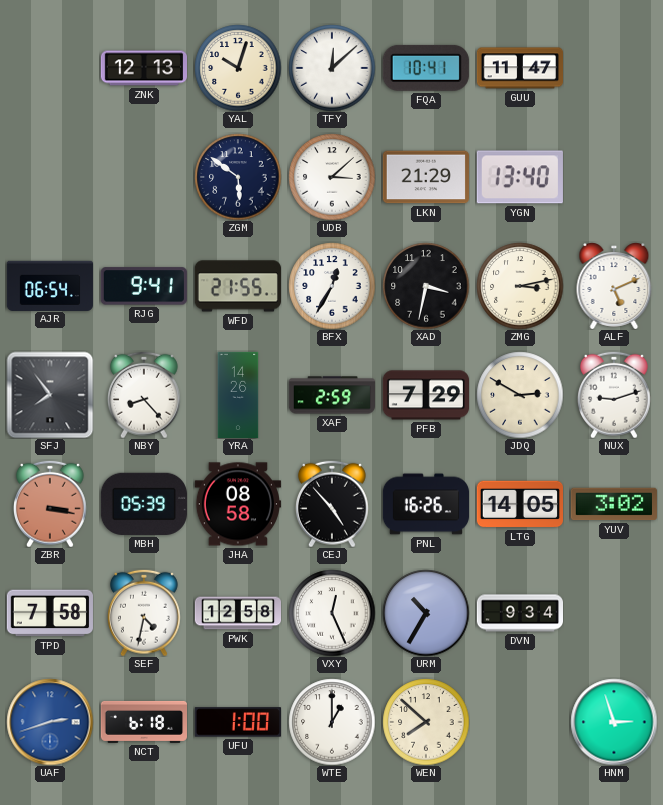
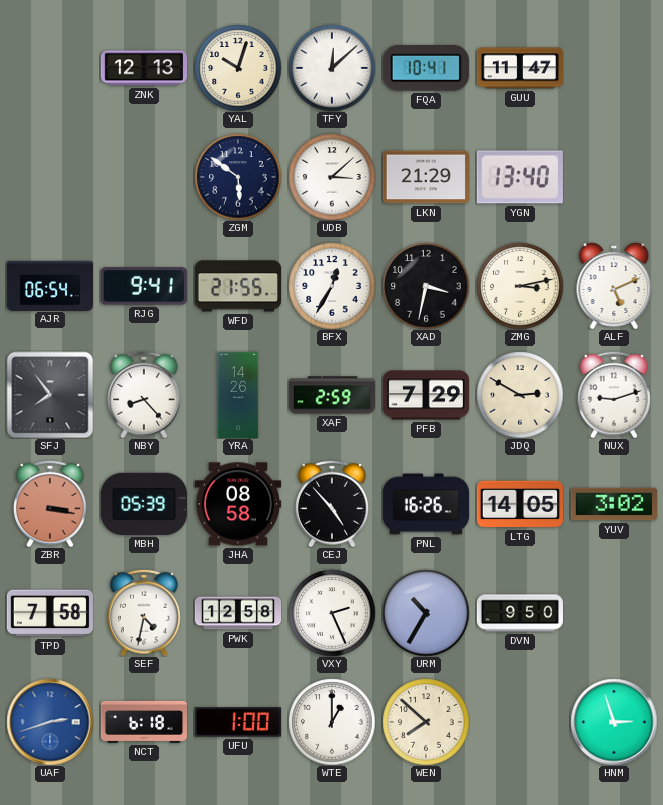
VXY: 12:26 -> 2:26 (332, 613)
DVN: 9:34 -> 9:50 (519, 613)
